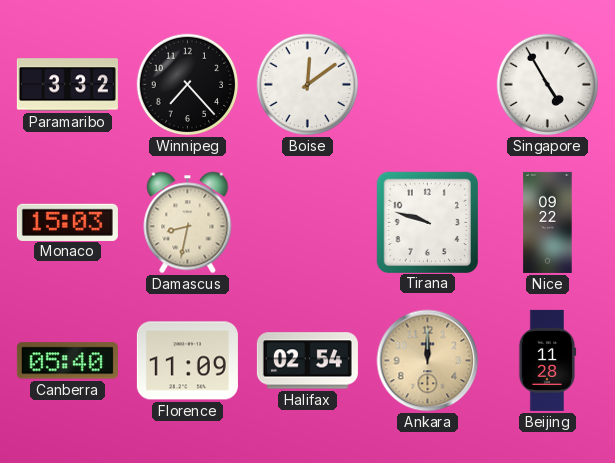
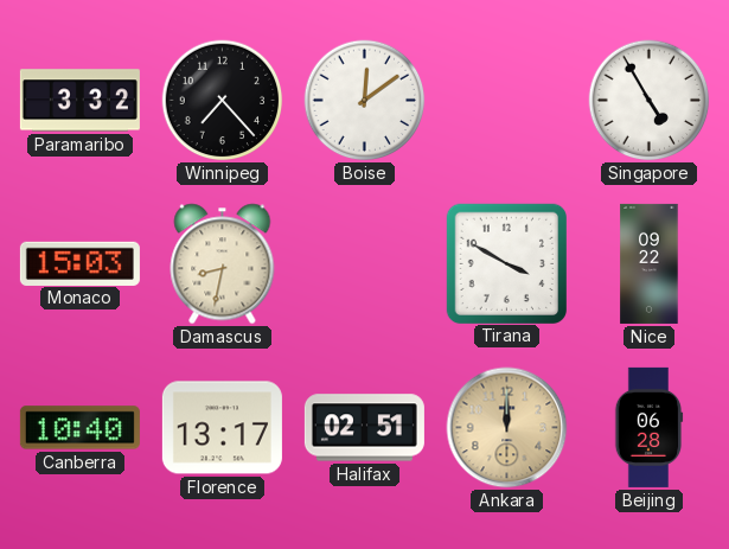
Tirana: 9:48 -> 3:50 (506, 263)
Canberra: 05:40 -> 10:40 (79, 428)
Florence: 11:09 -> 13:17 (222, 428)
Halifax: 02:54 -> 02:51 (364, 428)
Beijing: 11:28 -> 06:28 (648, 427)
